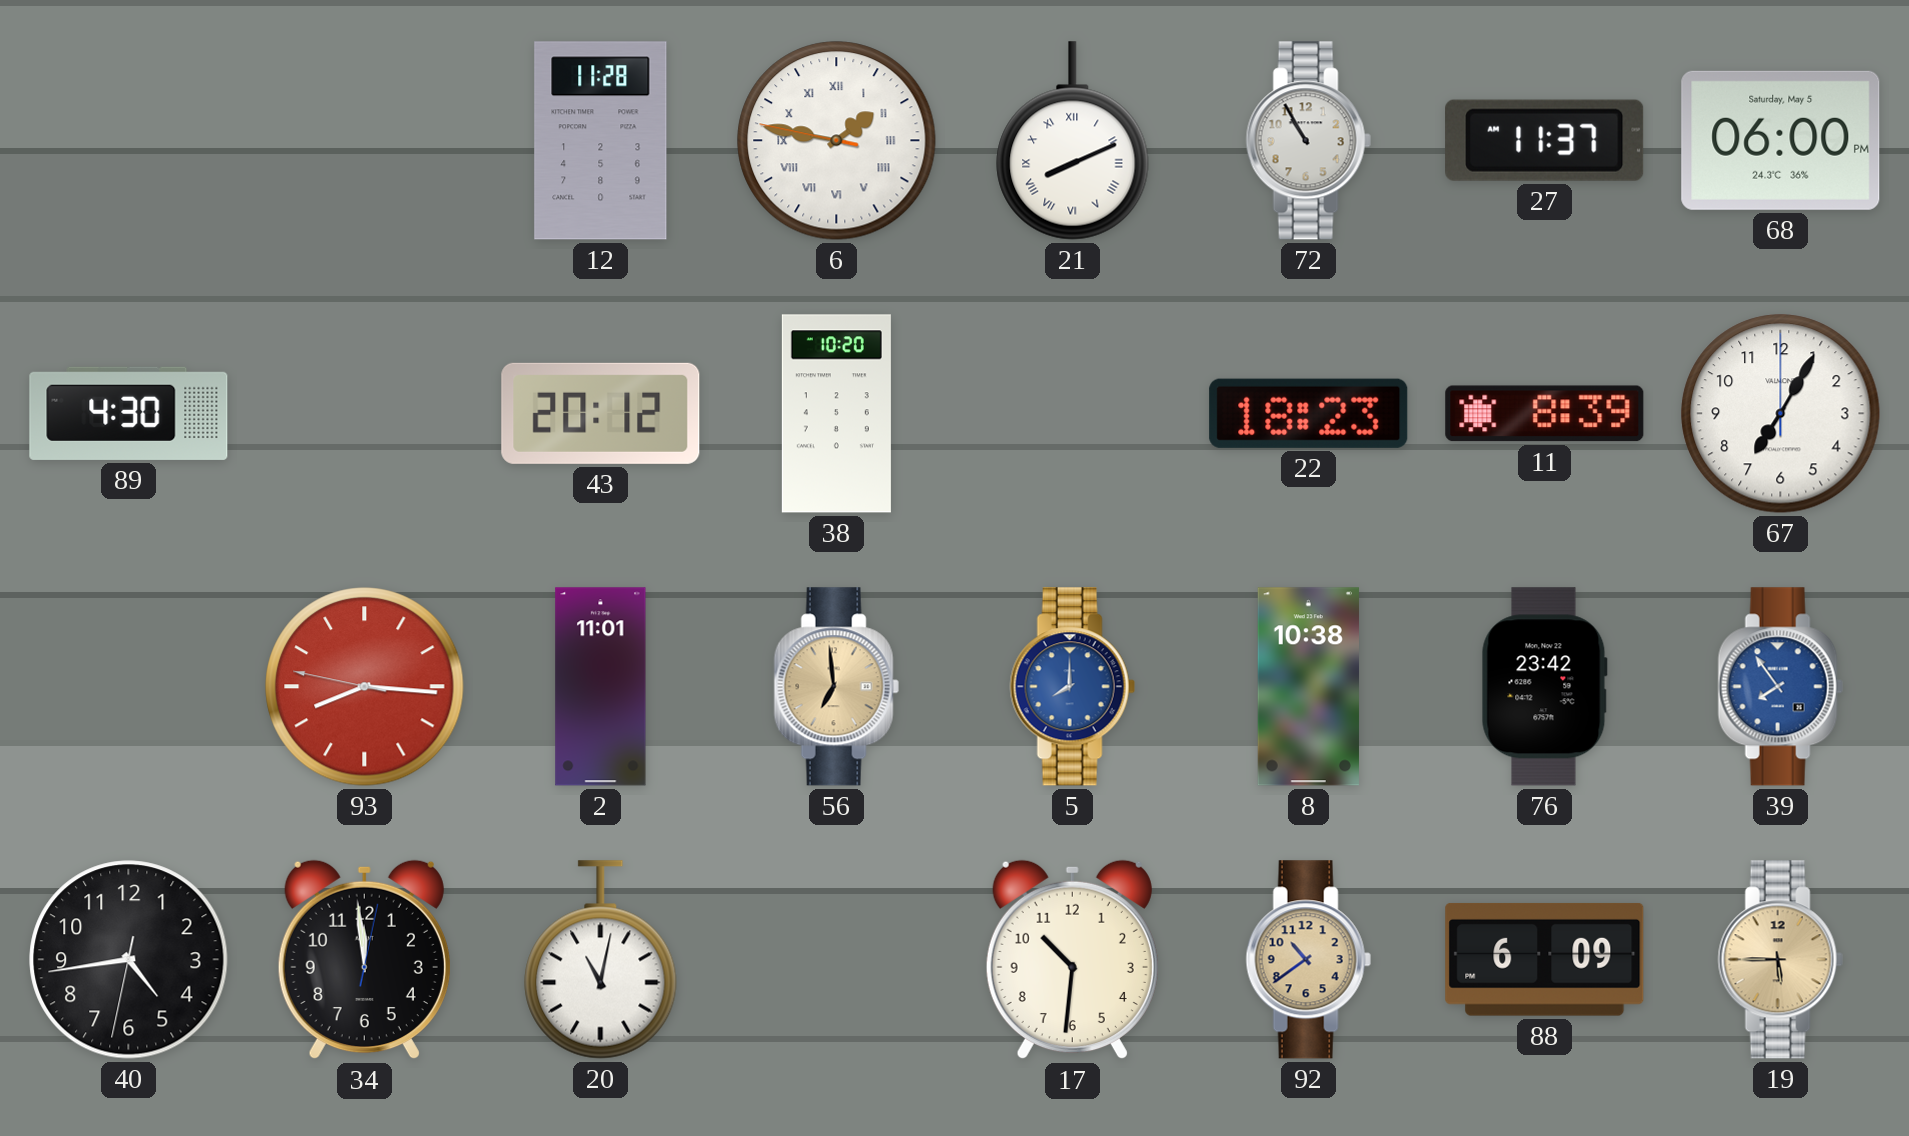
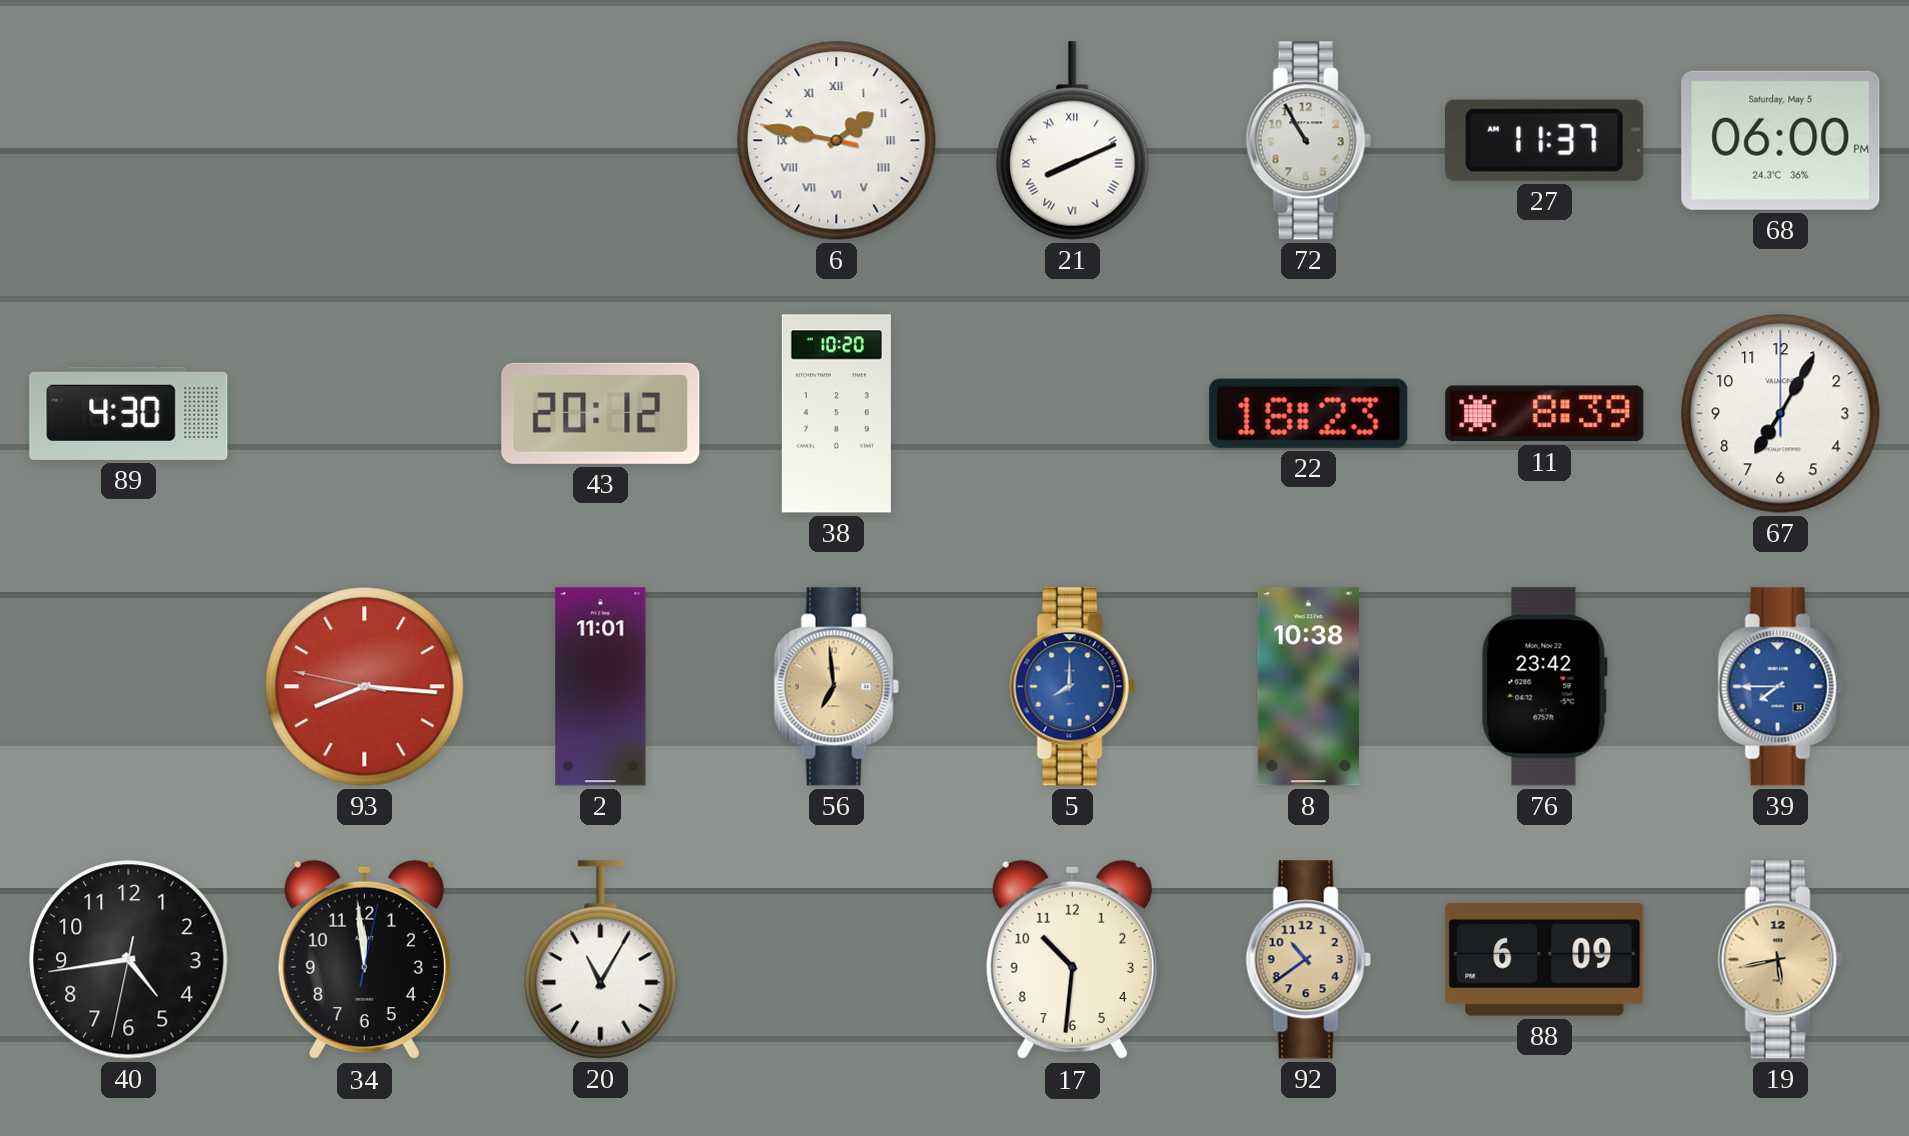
12: 11:28 -> none (601, 141)
39: 7:54 -> 7:45 (1780, 687)
20: 11:02 -> 11:05 (601, 960)
19: 5:45 -> 5:43 (1780, 960)
